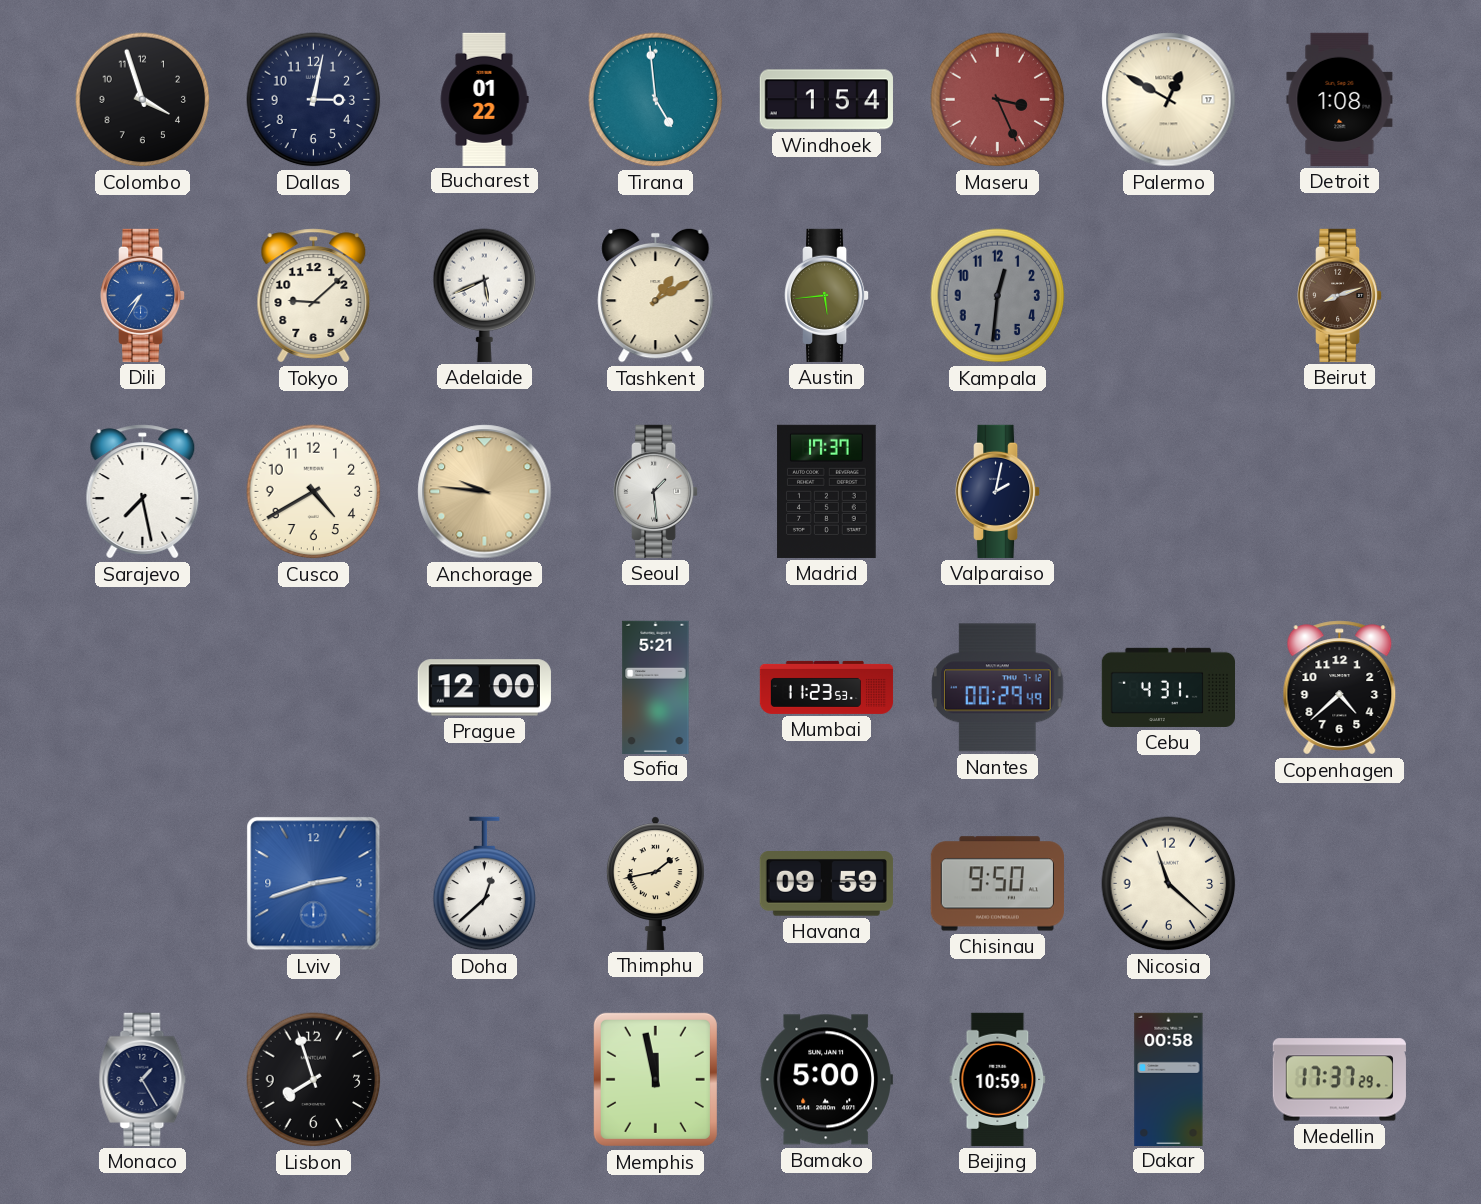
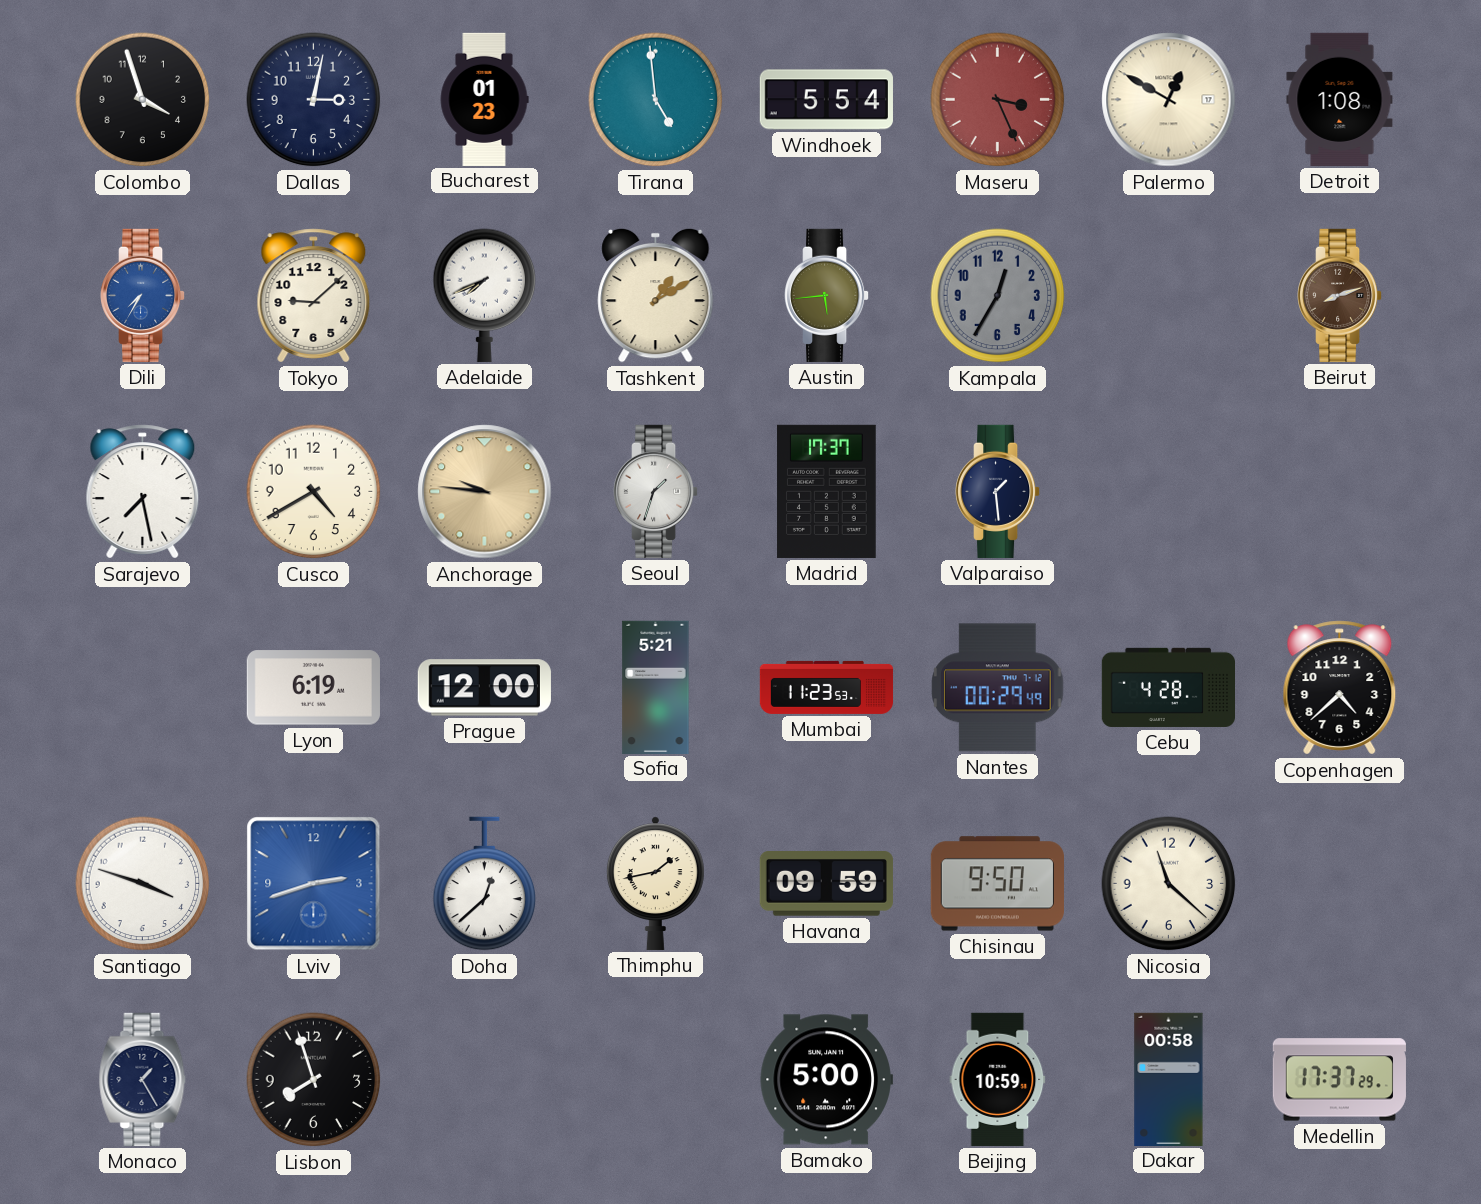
Bucharest: 01:22 -> 01:23 (484, 99)
Windhoek: 1:54 -> 5:54 (826, 100)
Adelaide: 5:41 -> 7:41 (485, 295)
Kampala: 12:31 -> 12:35 (998, 296)
Seoul: 1:29 -> 1:33 (657, 491)
Valparaiso: 2:02 -> 1:29 (999, 491)
Lyon: none -> 6:19 (313, 688)
Cebu: 4:31 -> 4:28 (1168, 687)
Santiago: none -> 3:48 (143, 884)
Memphis: 11:58 -> none (655, 1079)
